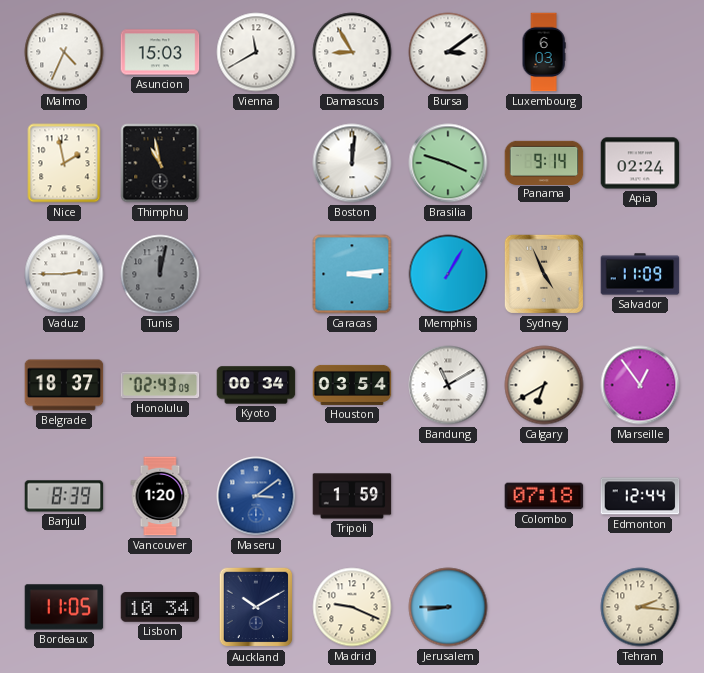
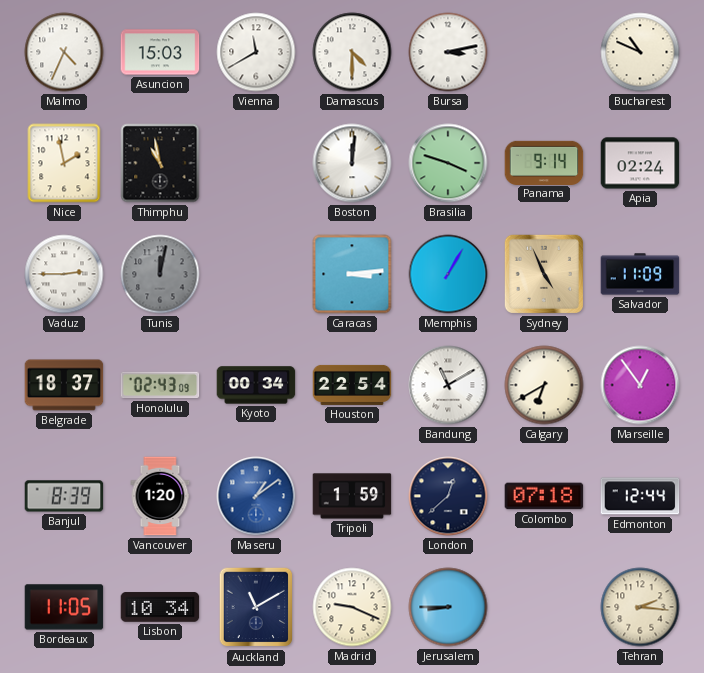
Damascus: 8:55 -> 4:30 (352, 52)
Bursa: 3:09 -> 3:13 (448, 52)
Luxembourg: 6:03 -> none (544, 52)
Bucharest: none -> 10:49 (640, 52)
Houston: 03:54 -> 22:54 (352, 385)
Maseru: 3:09 -> 1:09 (256, 496)
London: none -> 12:38 (448, 496)
Auckland: 10:10 -> 11:10 (256, 607)
